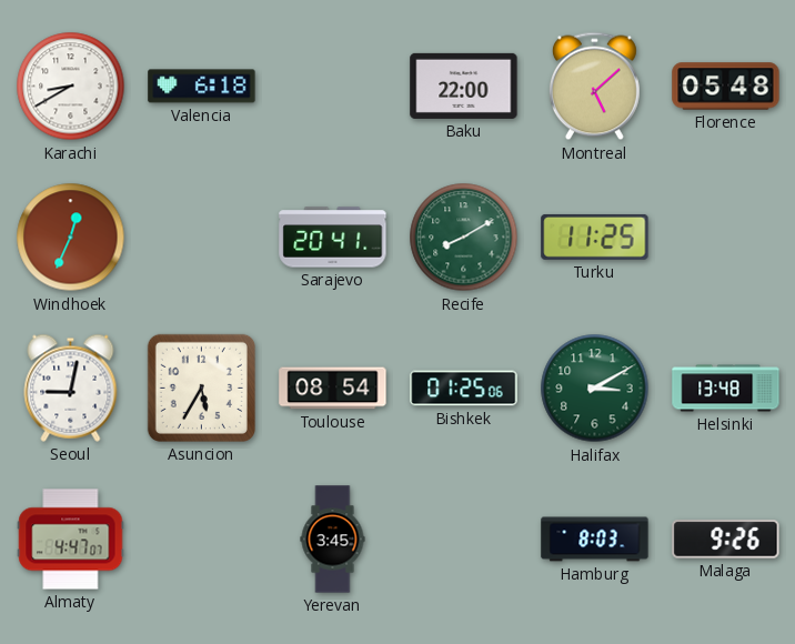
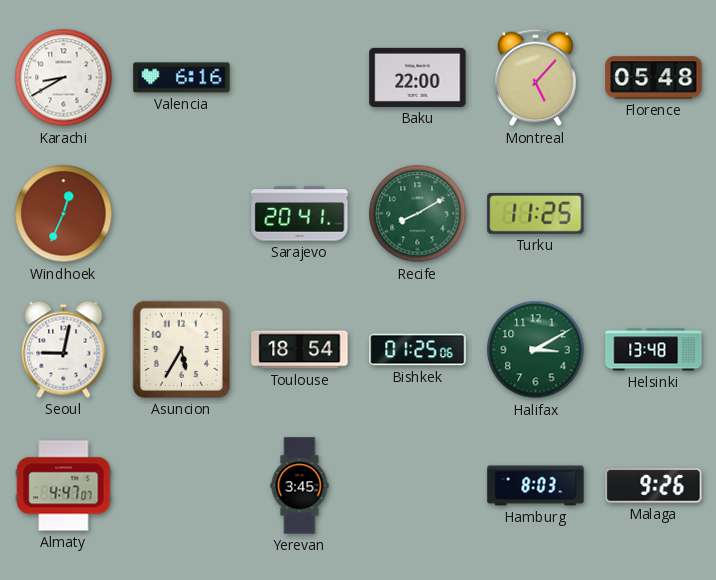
Valencia: 6:18 -> 6:16 (182, 78)
Montreal: 5:08 -> 5:07 (535, 78)
Toulouse: 08:54 -> 18:54 (300, 350)
